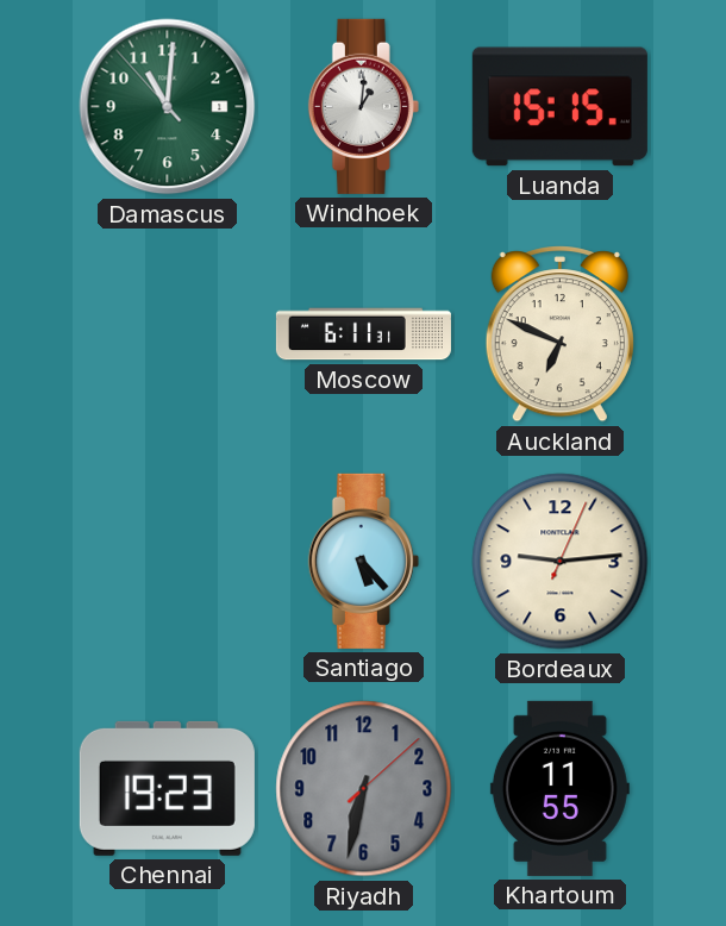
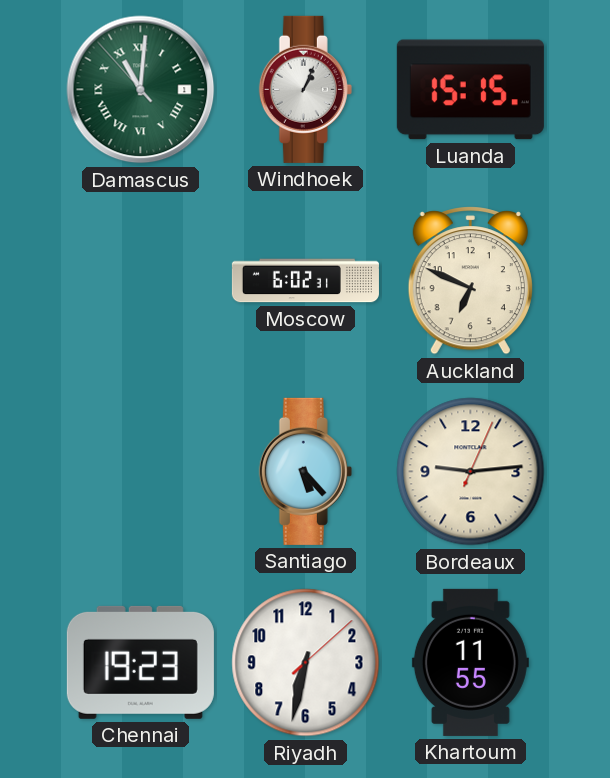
Damascus numerals: Arabic -> Roman (141, 90)
Windhoek: 1:01 -> 1:04 (305, 89)
Moscow: 6:11 -> 6:02 (305, 281)
Riyadh dial: grey -> white (306, 663)
